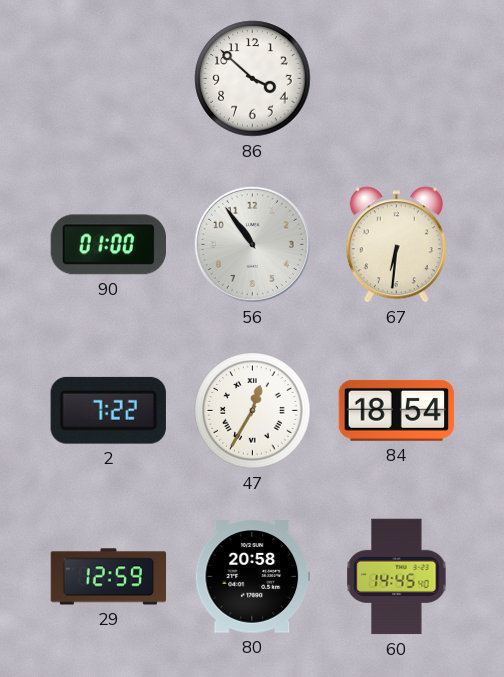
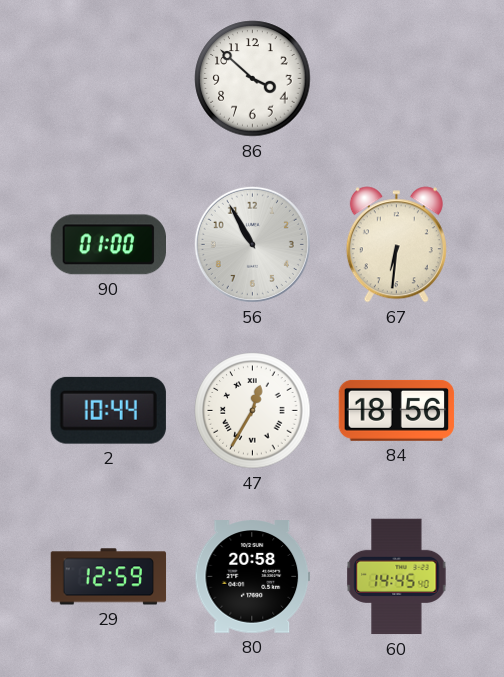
56: 10:54 -> 10:55 (252, 244)
2: 7:22 -> 10:44 (108, 410)
84: 18:54 -> 18:56 (397, 410)
